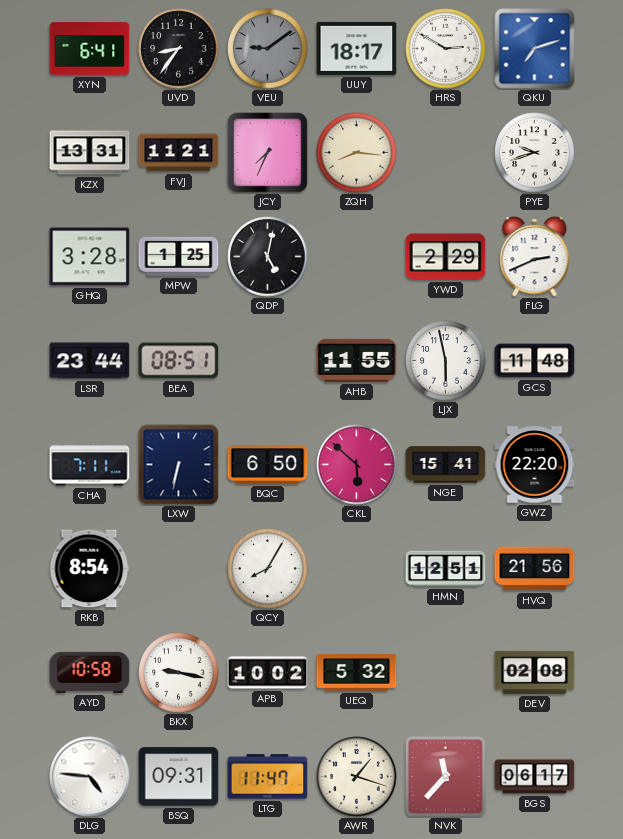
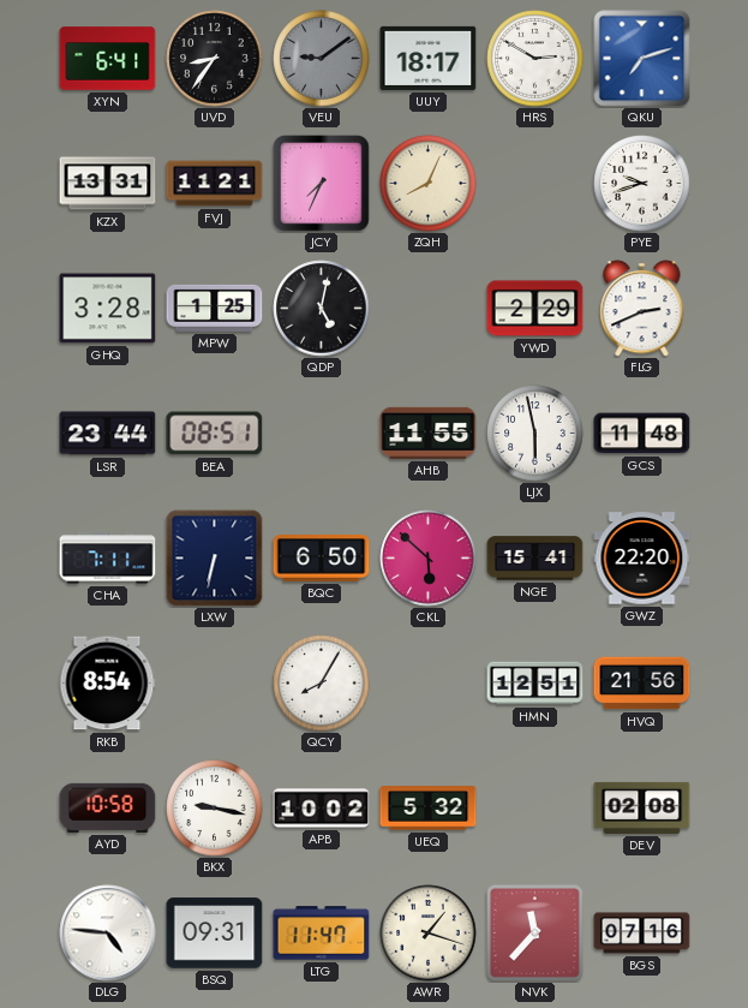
ZQH: 8:16 -> 8:04 (429, 184)
BGS: 06:17 -> 07:16 (642, 934)
